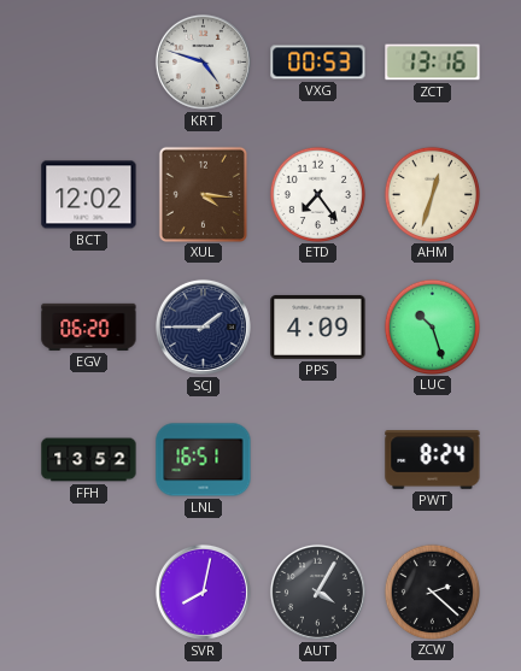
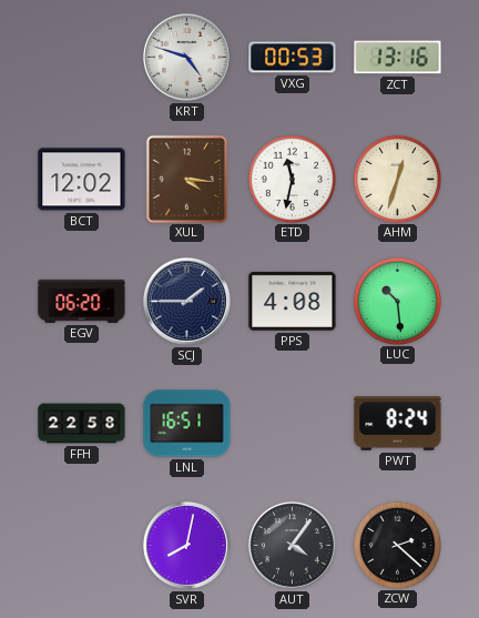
ETD: 7:24 -> 11:32 (292, 179)
PPS: 4:09 -> 4:08 (293, 301)
LUC: 10:27 -> 10:29 (397, 301)
FFH: 13:52 -> 22:58 (82, 424)
AUT: 4:05 -> 4:06 (292, 545)
